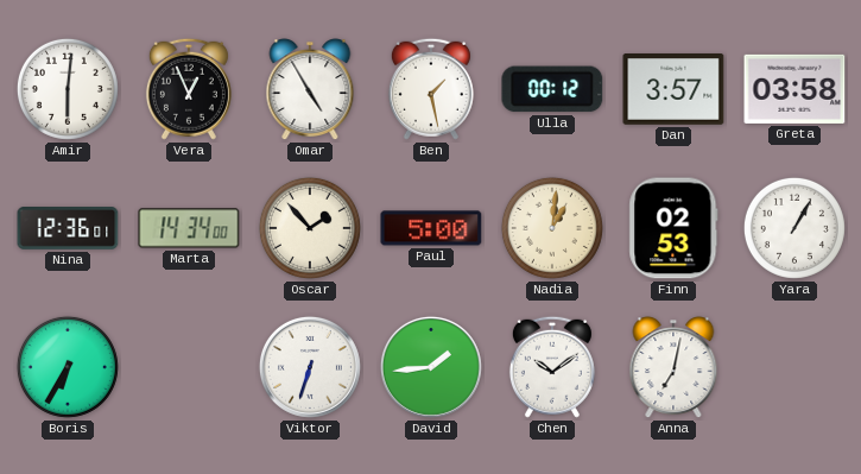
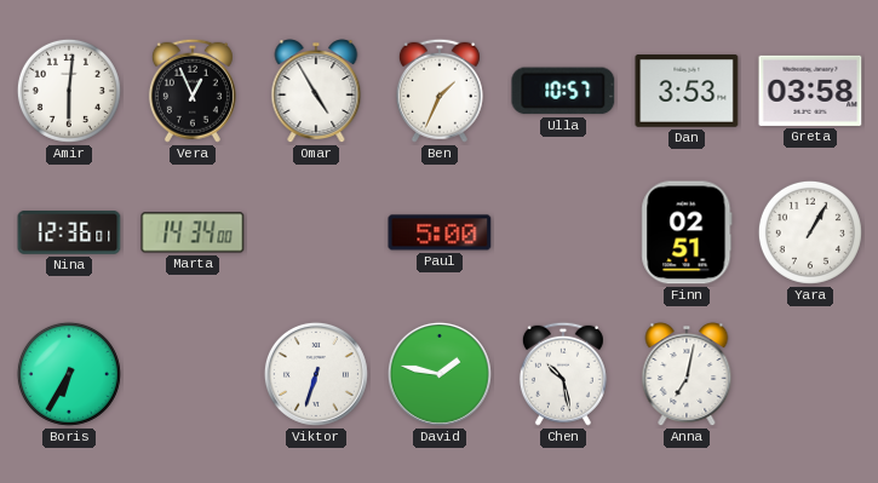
Ben: 1:28 -> 1:34 (440, 91)
Ulla: 00:12 -> 10:57 (563, 91)
Dan: 3:57 -> 3:53 (687, 92)
Oscar: 1:53 -> none (310, 228)
Nadia: 1:01 -> none (552, 228)
Finn: 02:53 -> 02:51 (687, 232)
David: 1:44 -> 1:47 (440, 374)
Chen: 10:09 -> 10:28 (563, 374)
